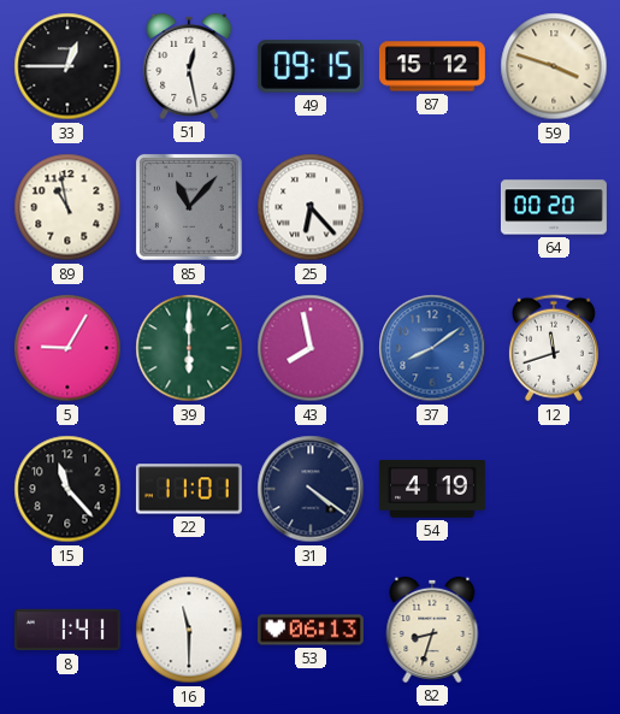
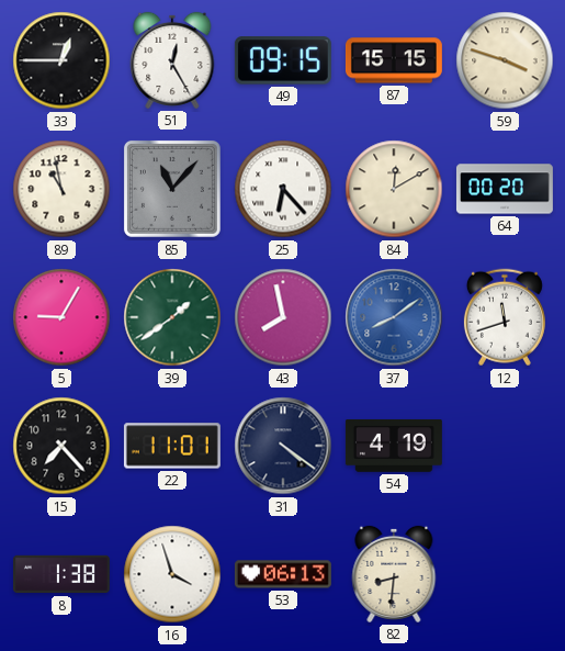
51: 12:28 -> 12:25 (172, 60)
87: 15:12 -> 15:15 (394, 60)
84: none -> 12:10 (394, 189)
39: 6:00 -> 1:39 (172, 317)
15: 11:23 -> 7:23 (61, 446)
8: 1:41 -> 1:38 (61, 574)
16: 11:30 -> 3:57 (172, 574)
82: 8:33 -> 8:31 (394, 574)
